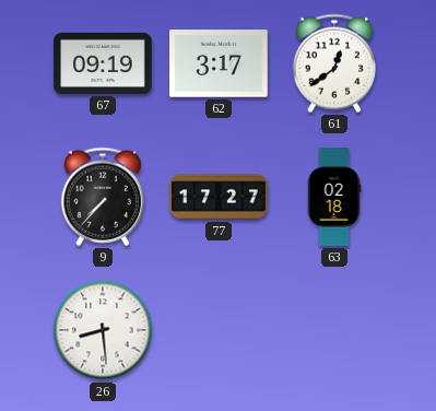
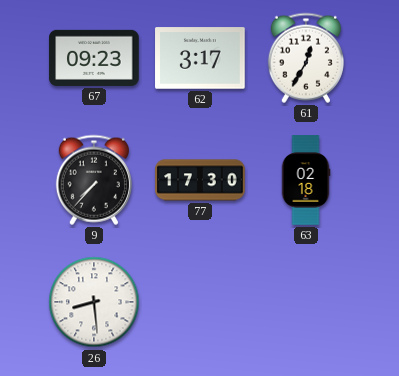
67: 09:19 -> 09:23 (94, 58)
61: 12:39 -> 12:35 (306, 58)
77: 17:27 -> 17:30 (200, 180)
